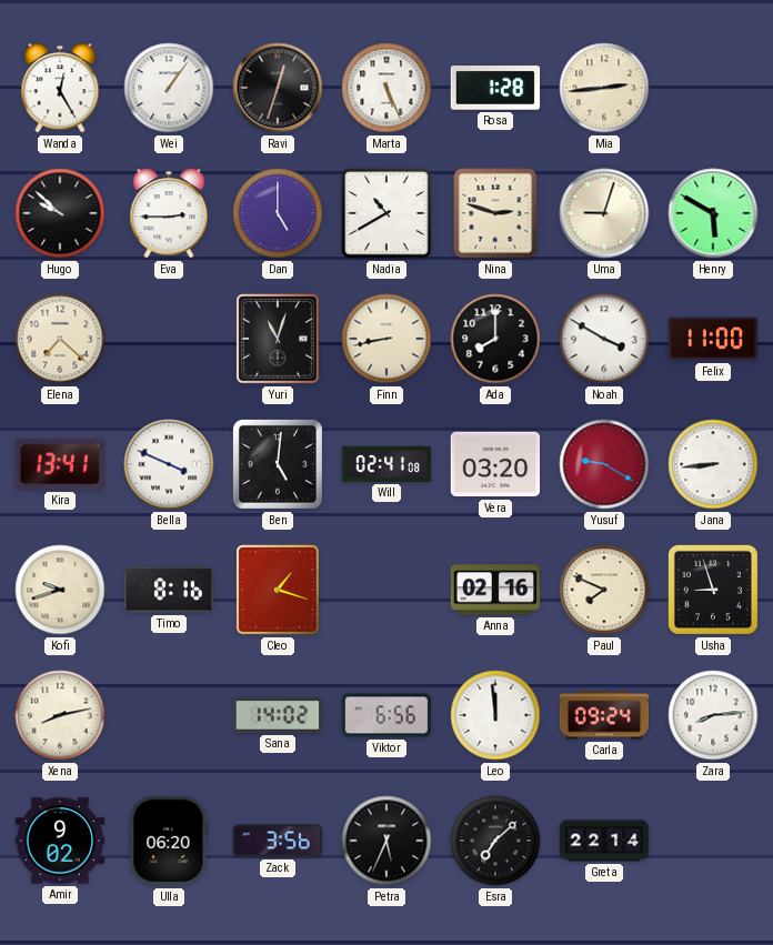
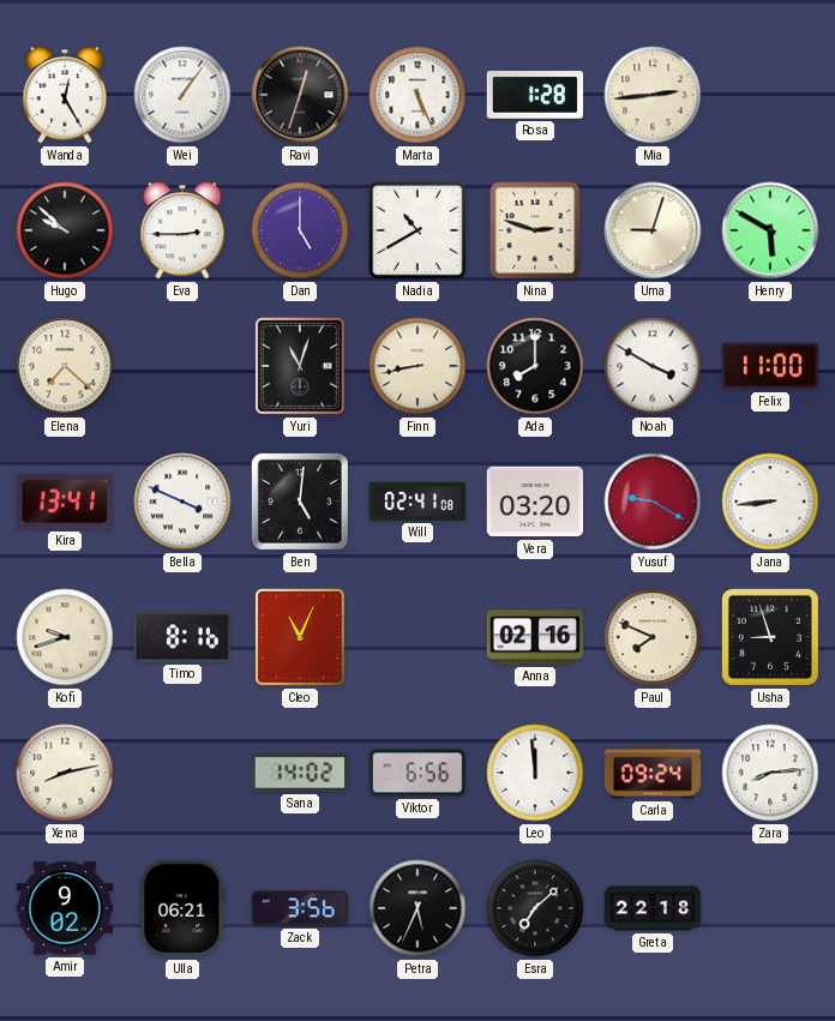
Cleo: 1:18 -> 11:04 (301, 638)
Ulla: 06:20 -> 06:21 (182, 908)
Greta: 22:14 -> 22:18 (653, 908)
